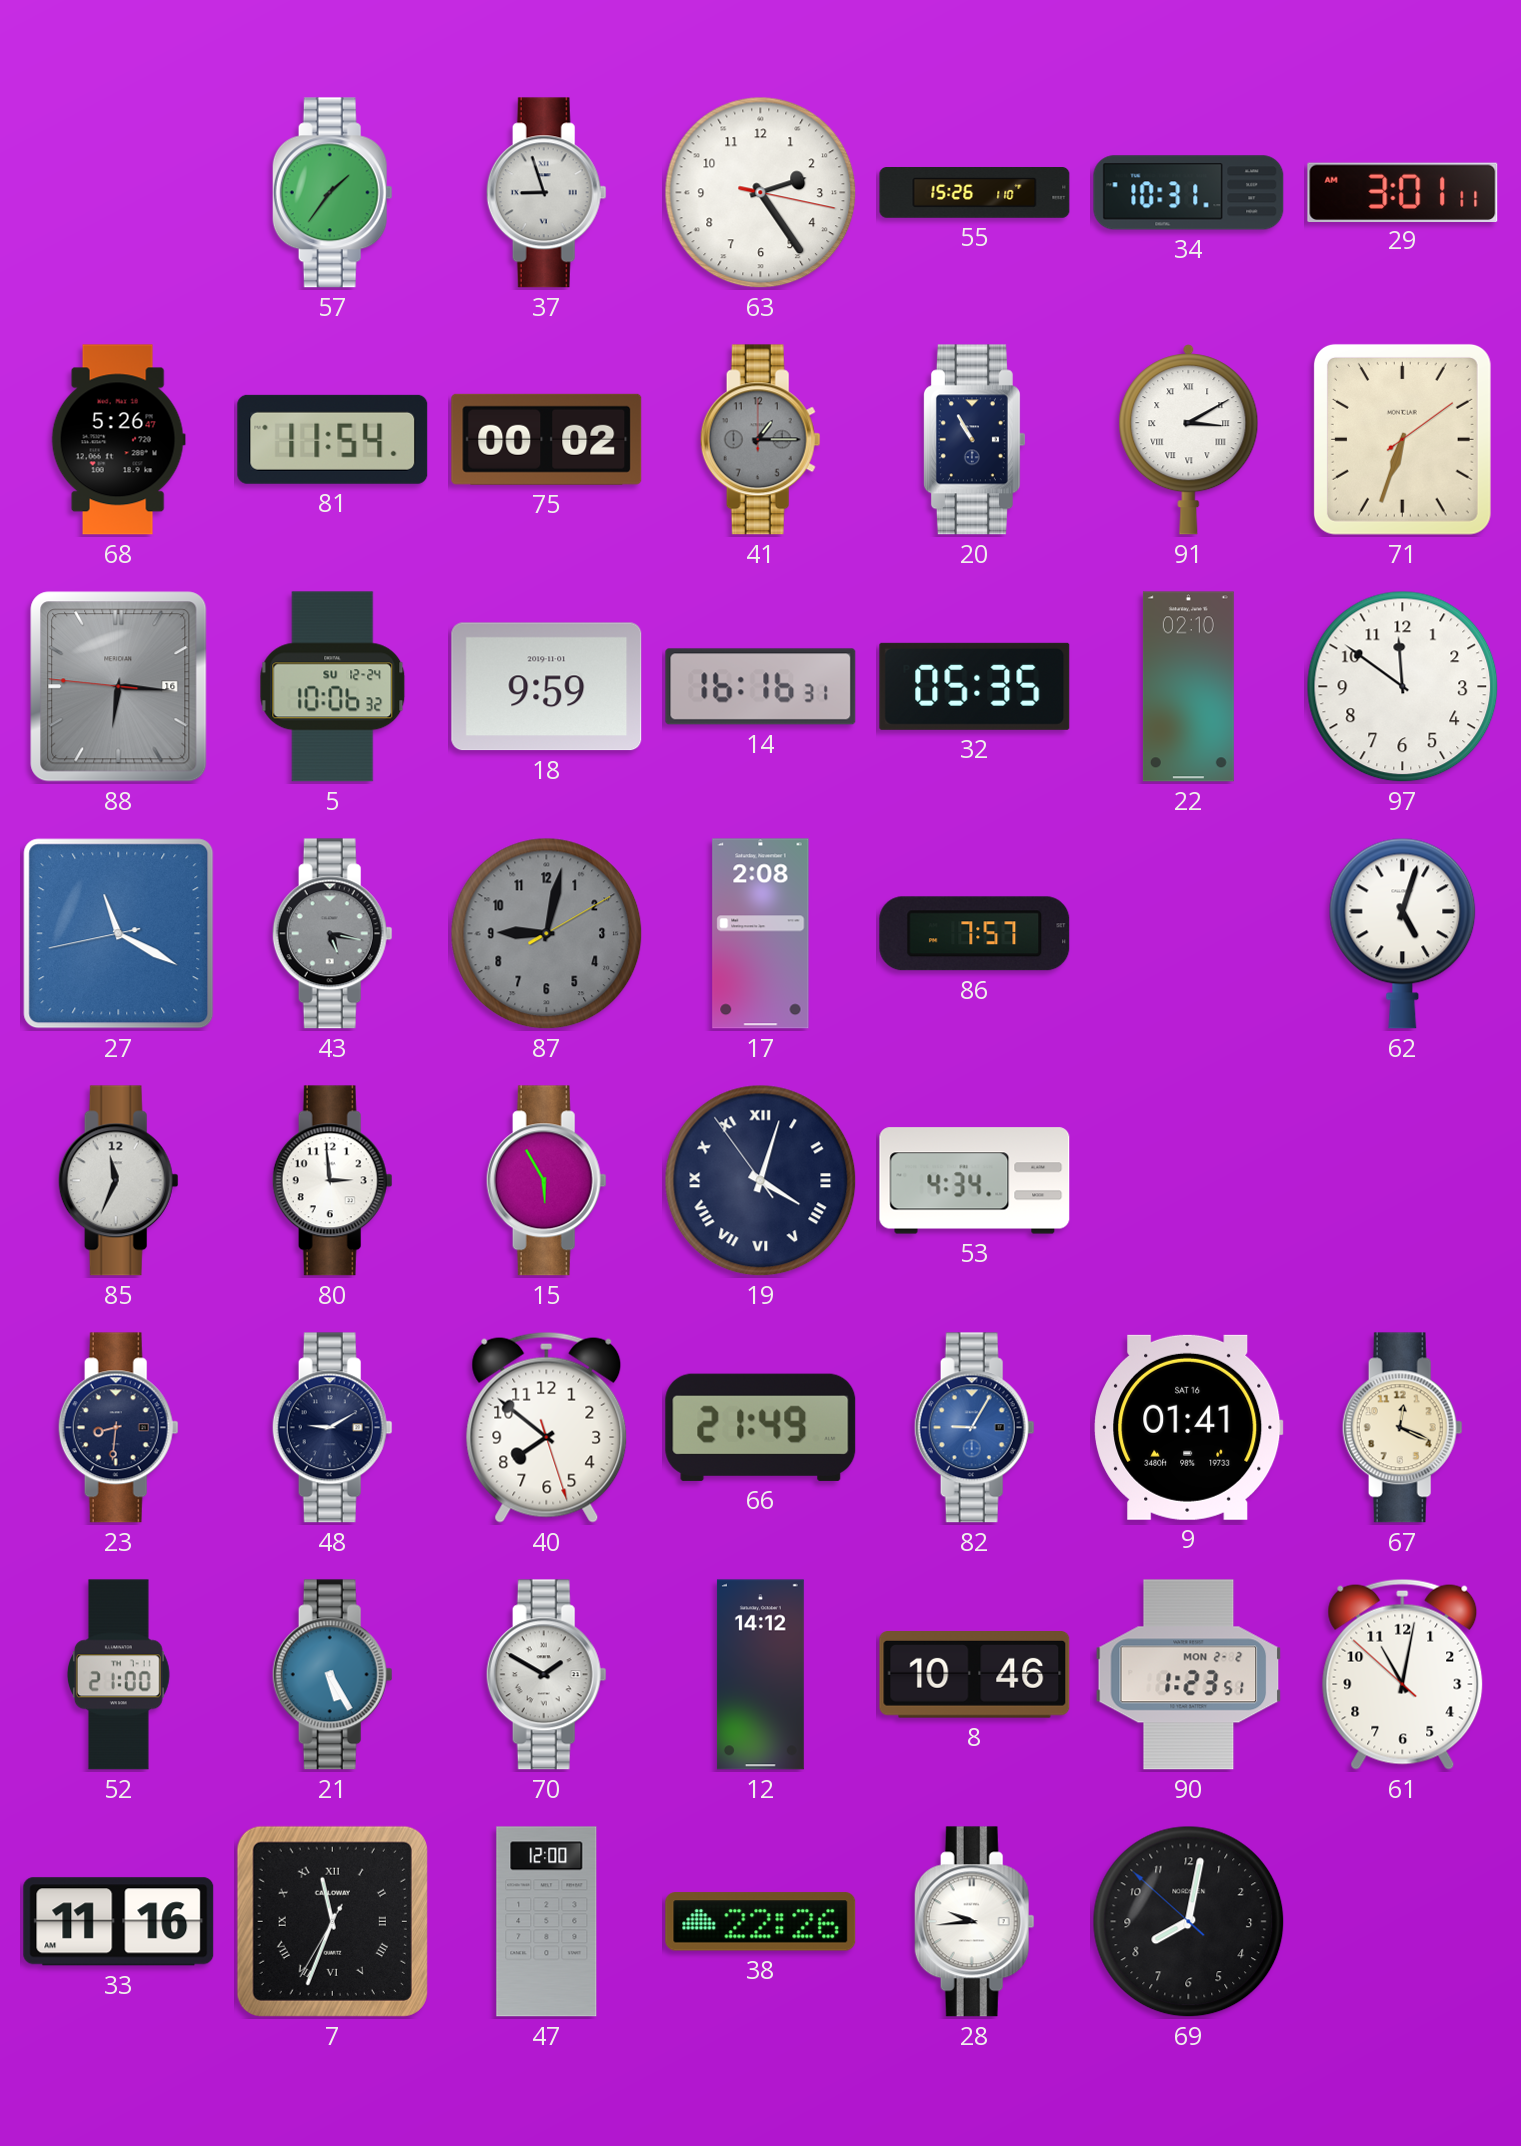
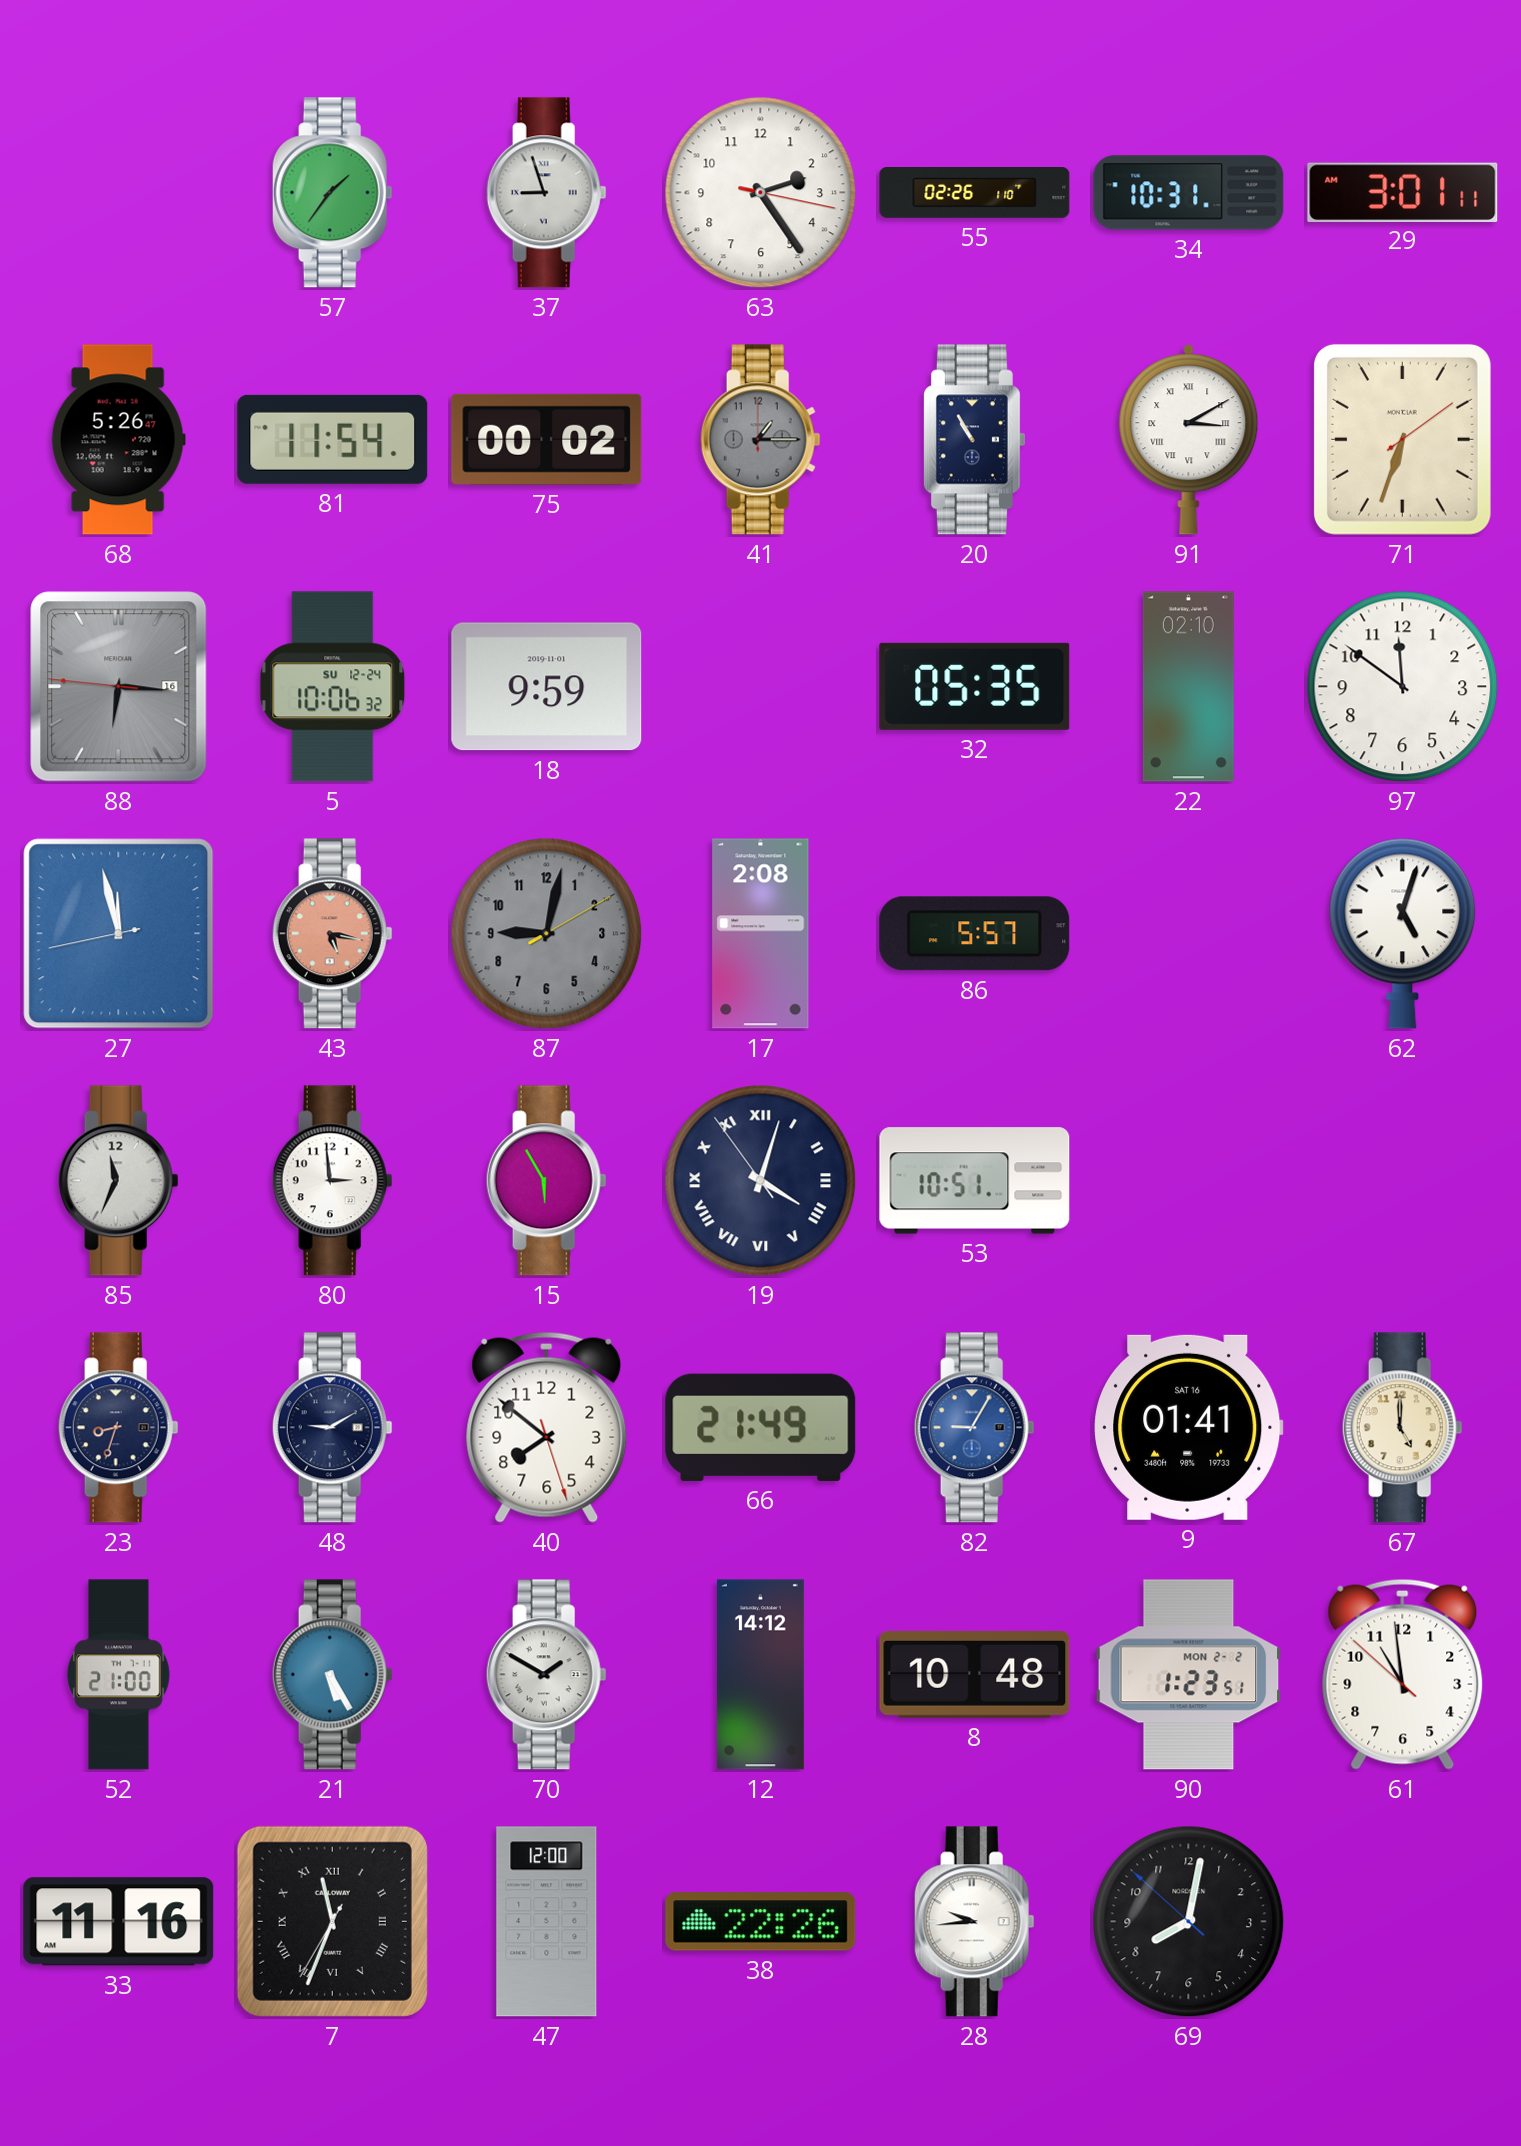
55: 15:26 -> 02:26 (975, 193)
14: 16:16 -> none (761, 687)
27: 11:19 -> 11:57 (119, 934)
43 dial: grey -> salmon (332, 934)
86: 7:57 -> 5:57 (975, 934)
53: 4:34 -> 10:51 (975, 1181)
23: 8:31 -> 8:33 (118, 1428)
67: 12:19 -> 5:00 (1402, 1428)
8: 10:46 -> 10:48 (975, 1675)
61: 11:01 -> 10:58 (1403, 1674)
